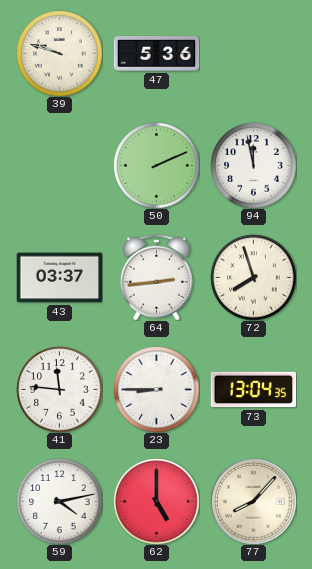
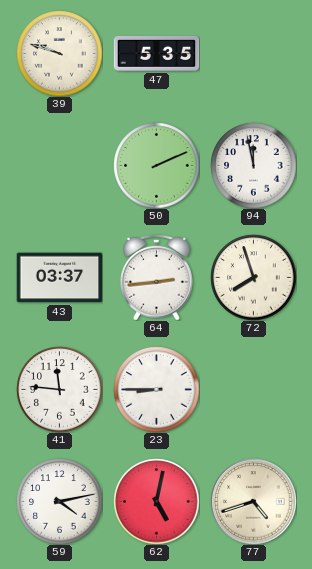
47: 5:36 -> 5:35 (156, 53)
73: 13:04 -> none (253, 390)
62: 5:00 -> 5:02 (156, 501)
77: 8:07 -> 4:42 (253, 501)
